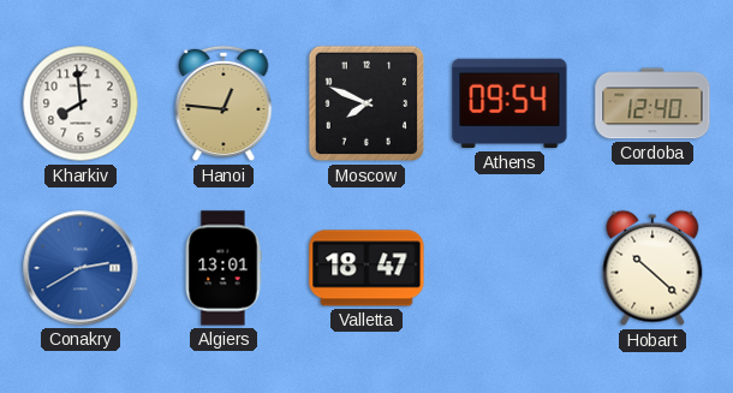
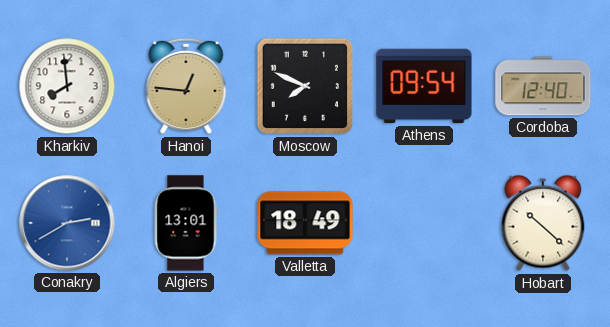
Valletta: 18:47 -> 18:49 (305, 223)
